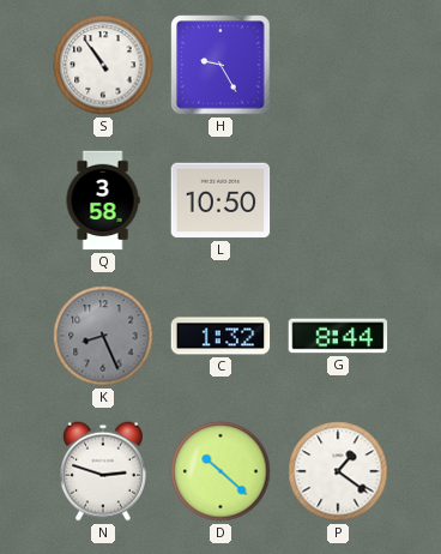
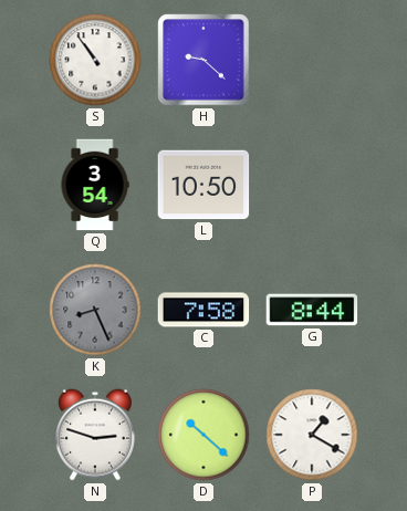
H: 9:25 -> 9:22 (203, 60)
Q: 3:58 -> 3:54 (95, 185)
C: 1:32 -> 7:58 (203, 310)
P: 1:21 -> 1:20 (312, 435)
